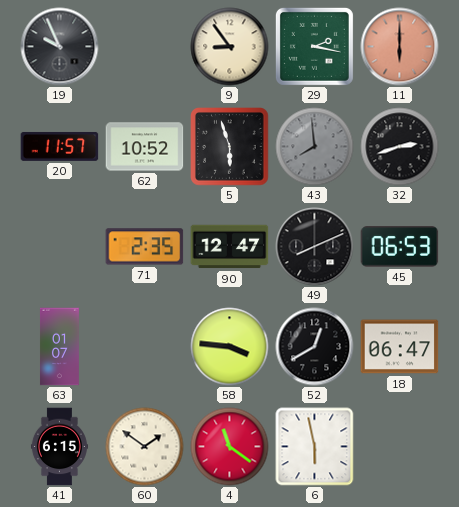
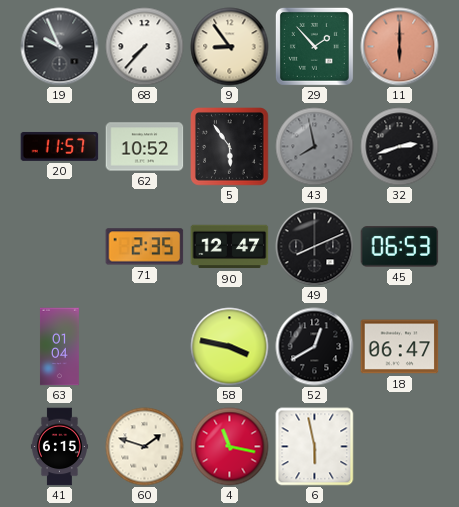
68: none -> 7:37 (145, 47)
29: 2:17 -> 1:53 (314, 46)
5: 5:57 -> 5:54 (230, 147)
43: 7:59 -> 7:58 (315, 147)
63: 01:07 -> 01:04 (60, 347)
58: 3:46 -> 3:47 (230, 347)
60: 1:51 -> 1:48 (145, 447)
4: 11:21 -> 11:17 (230, 447)
